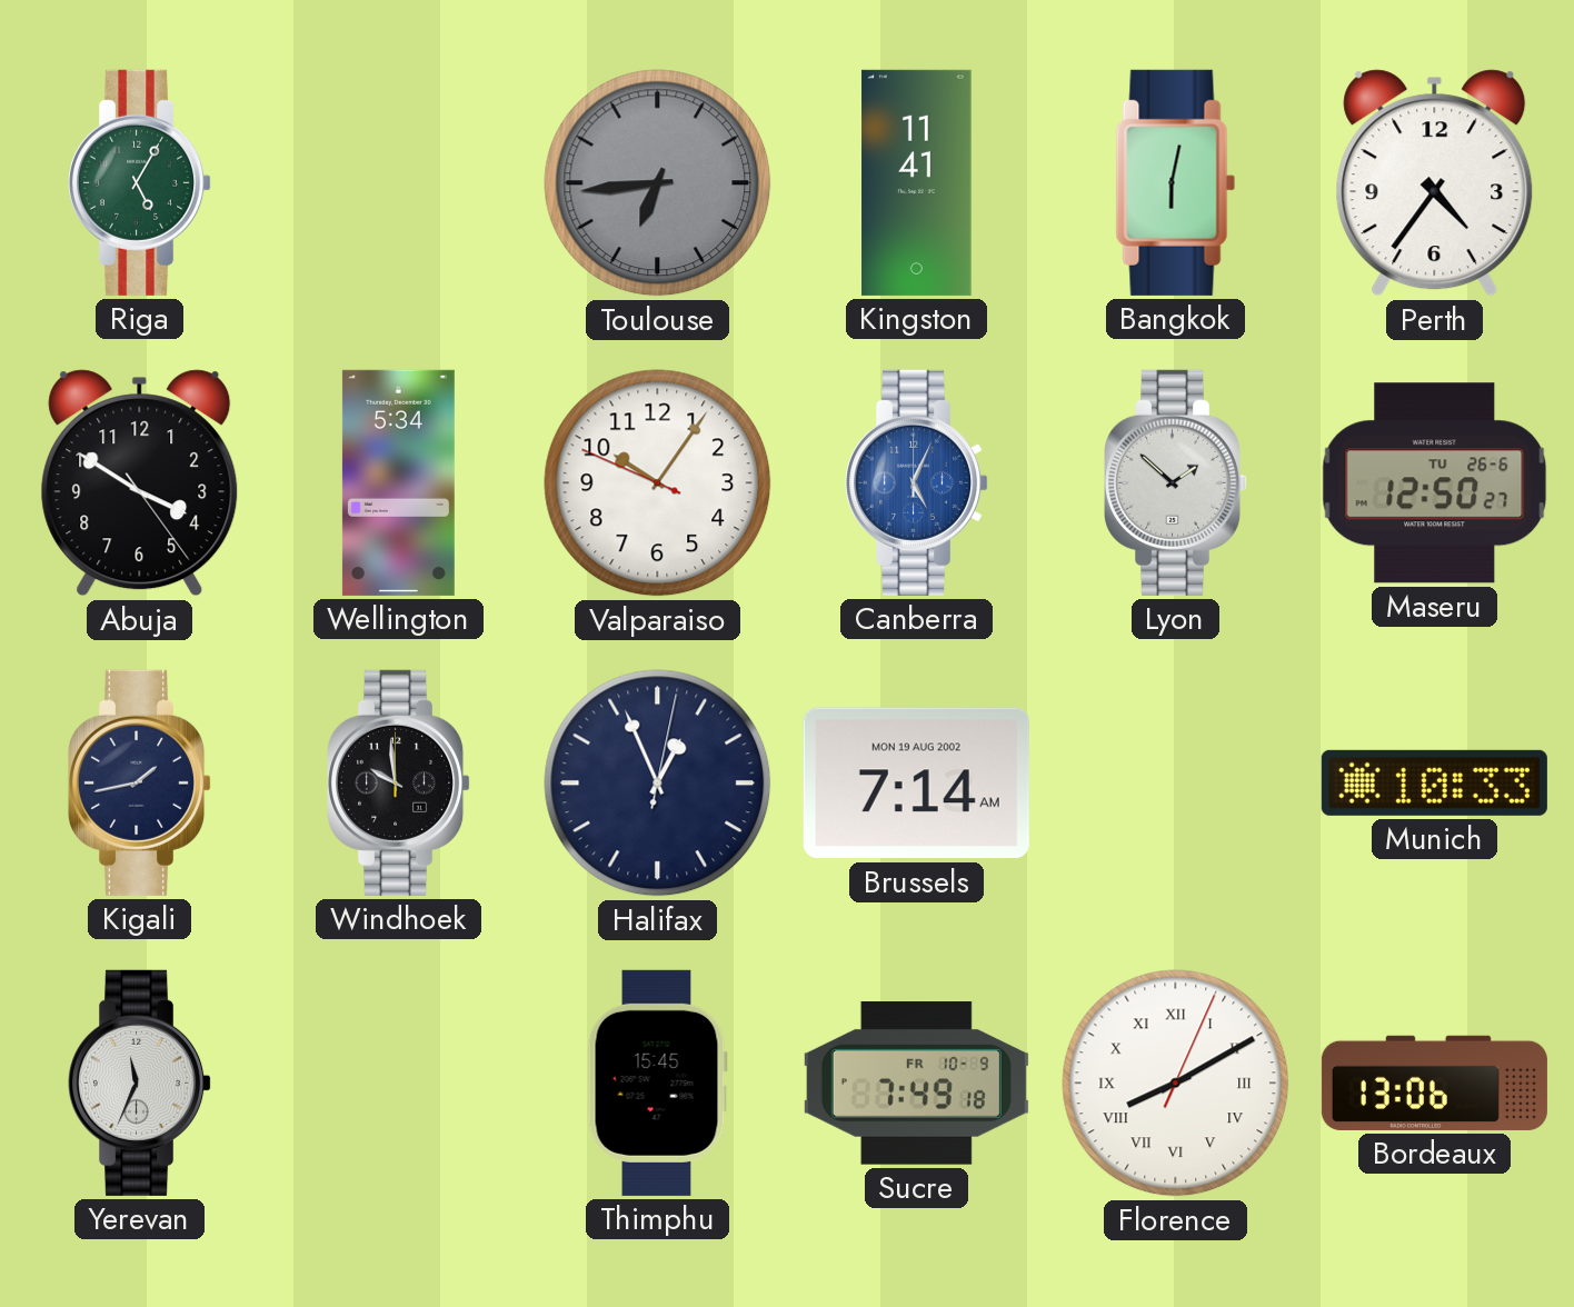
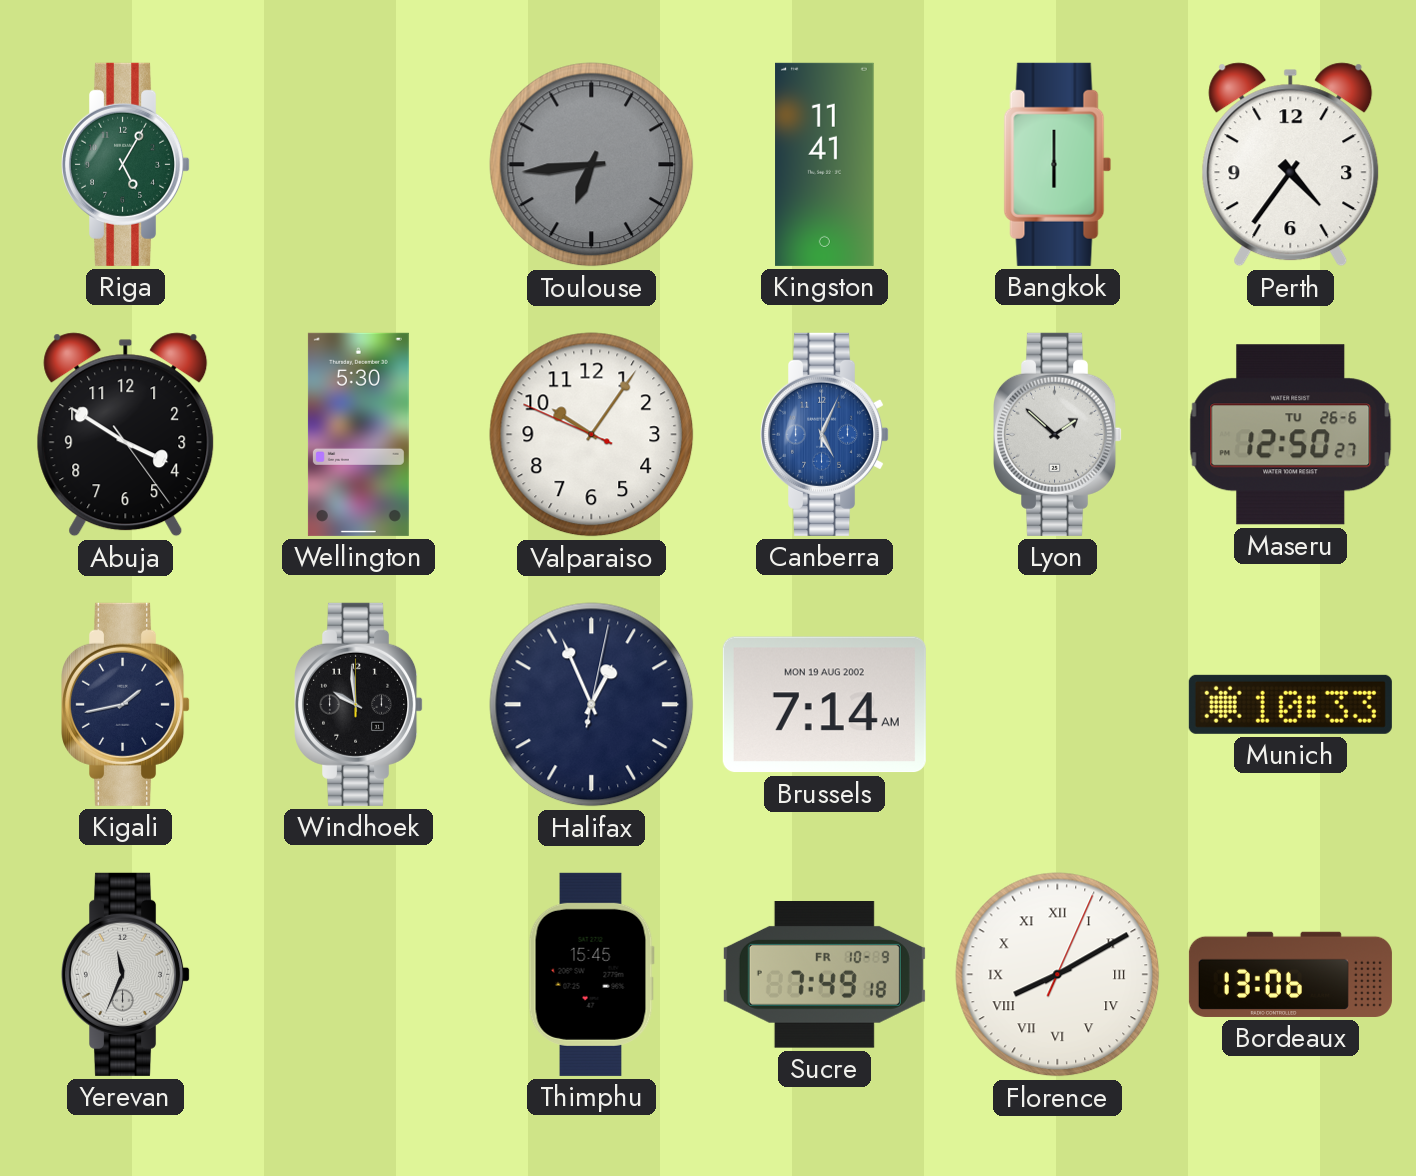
Bangkok: 6:02 -> 6:00 (1058, 164)
Wellington: 5:34 -> 5:30 (358, 434)
